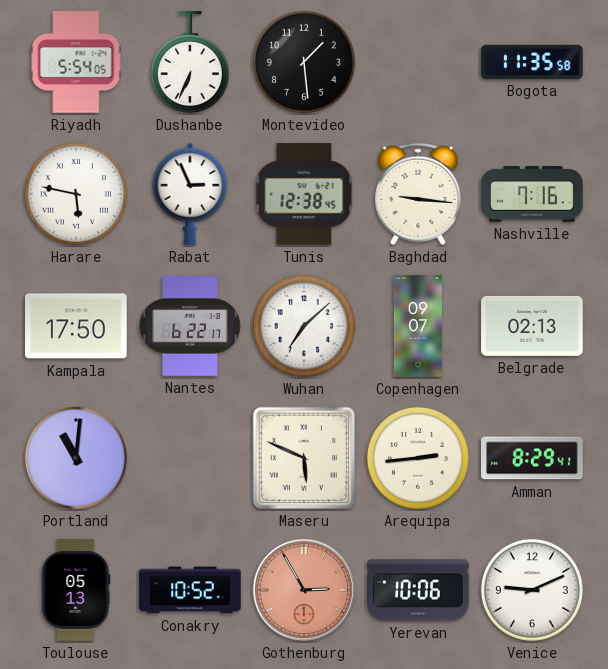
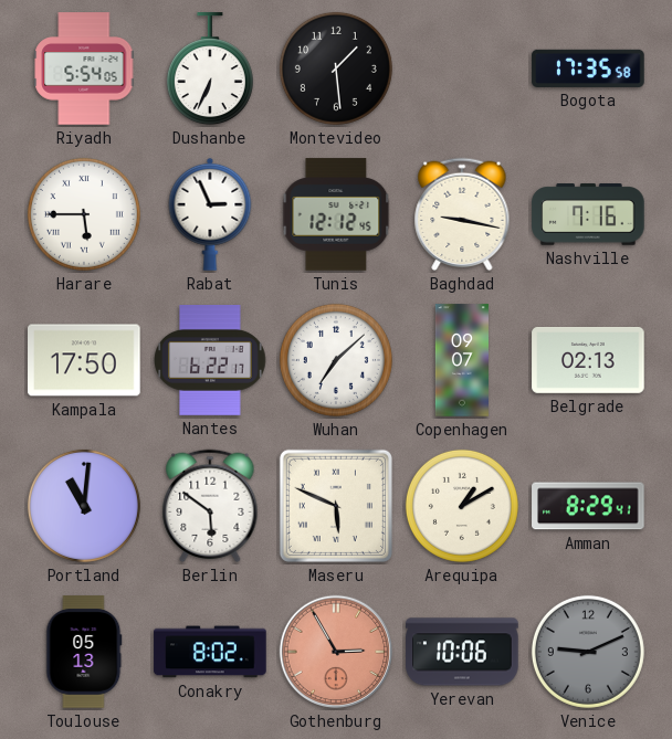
Bogota: 11:35 -> 17:35 (588, 68)
Harare: 5:47 -> 5:45 (84, 214)
Tunis: 12:38 -> 12:12 (336, 214)
Baghdad: 9:16 -> 9:17 (462, 214)
Berlin: none -> 5:51 (210, 506)
Arequipa: 2:44 -> 1:10 (462, 506)
Conakry: 10:52 -> 8:02 (210, 652)
Venice dial: white -> grey (588, 652)
